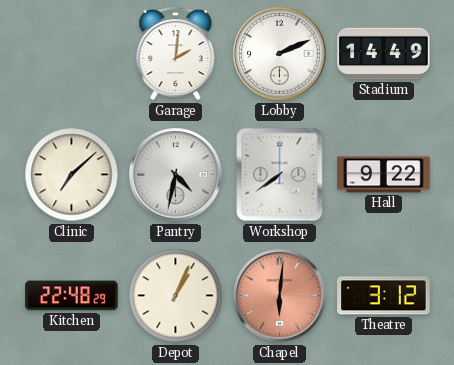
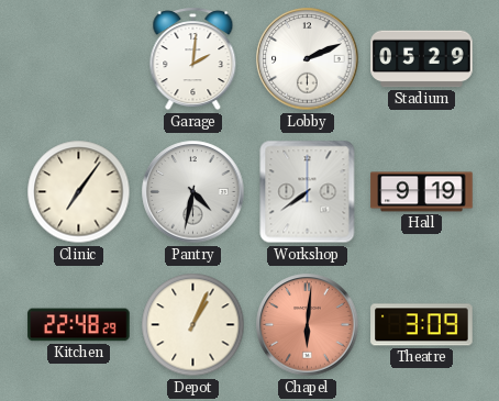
Stadium: 14:49 -> 05:29 (422, 59)
Clinic: 7:08 -> 7:06 (79, 192)
Hall: 9:22 -> 9:19 (422, 192)
Theatre: 3:12 -> 3:09 (422, 325)
